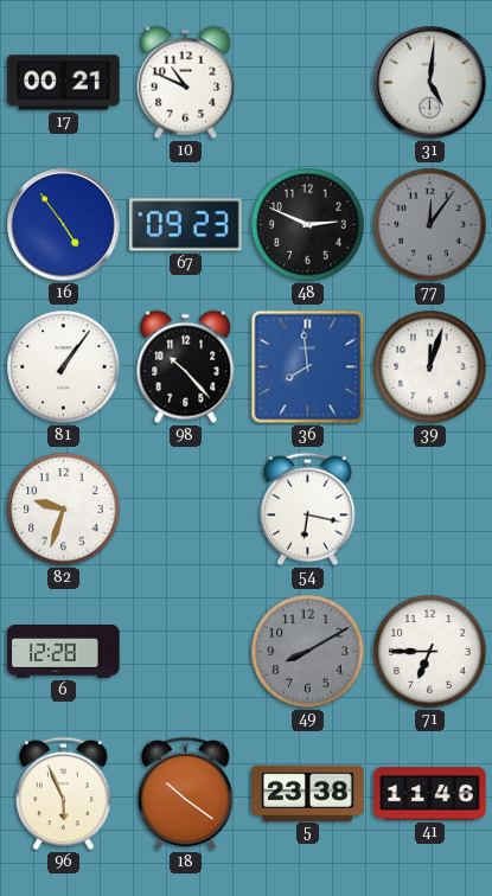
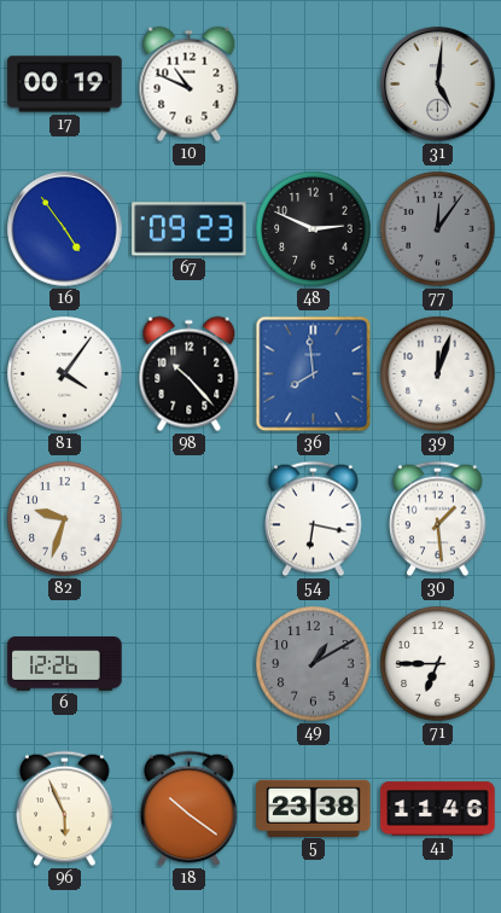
17: 00:21 -> 00:19 (65, 85)
81: 1:06 -> 4:06 (65, 374)
30: none -> 1:29 (438, 519)
6: 12:28 -> 12:26 (65, 664)
49: 8:10 -> 1:10 (314, 664)
